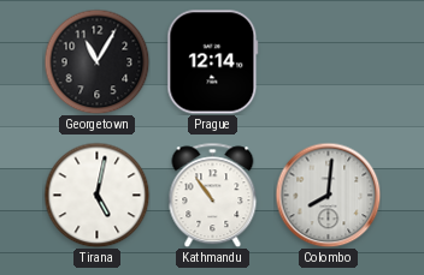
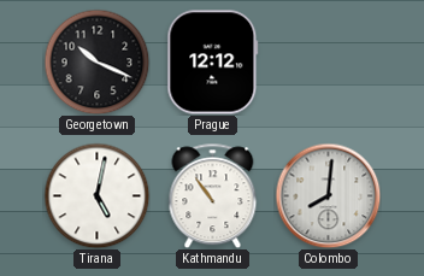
Georgetown: 11:05 -> 10:19 (96, 61)
Prague: 12:14 -> 12:12 (213, 63)
